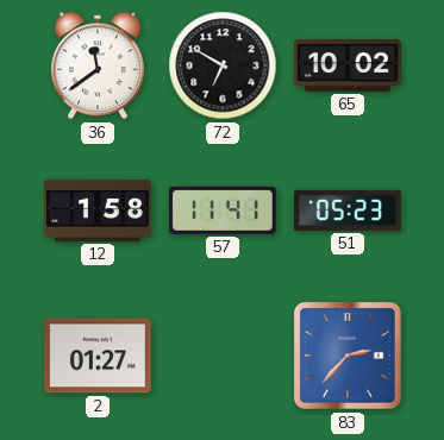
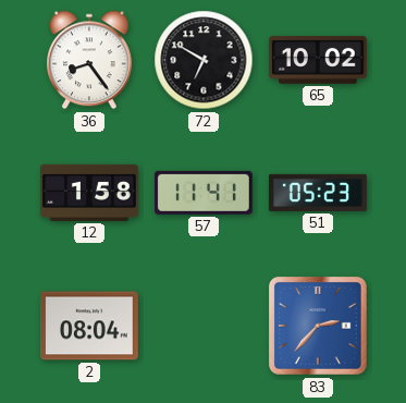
36: 11:39 -> 8:24 (90, 60)
2: 01:27 -> 08:04 (89, 326)
